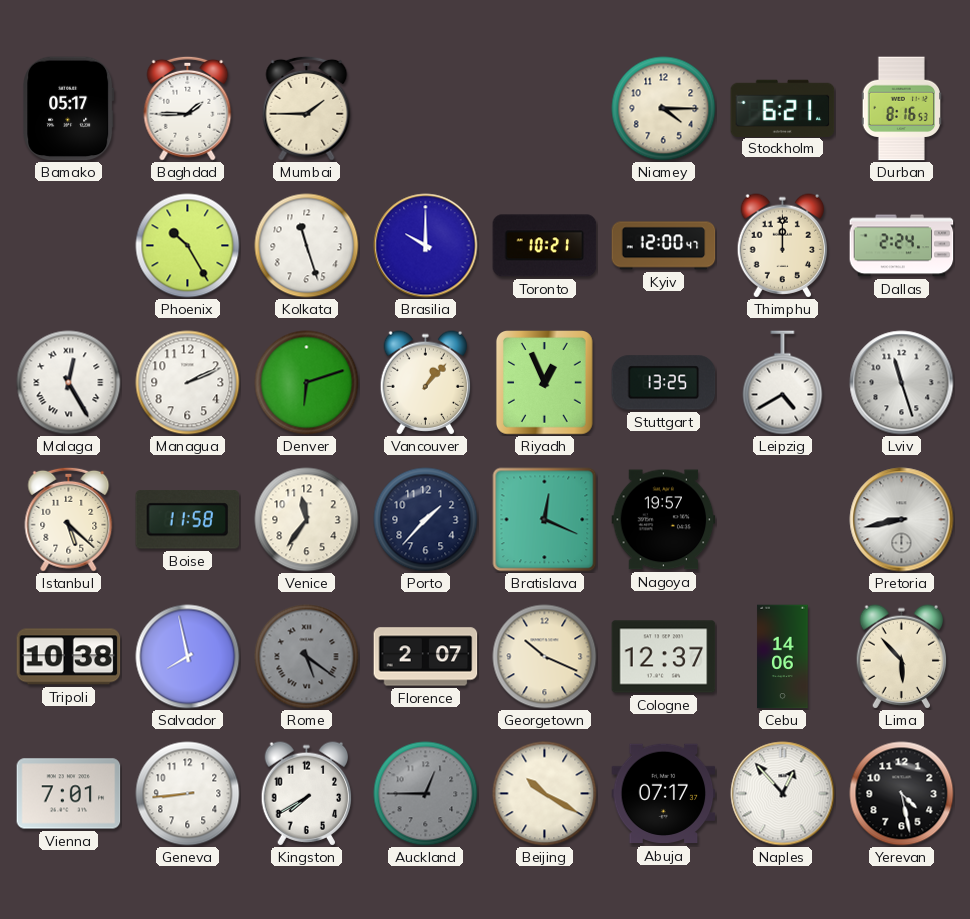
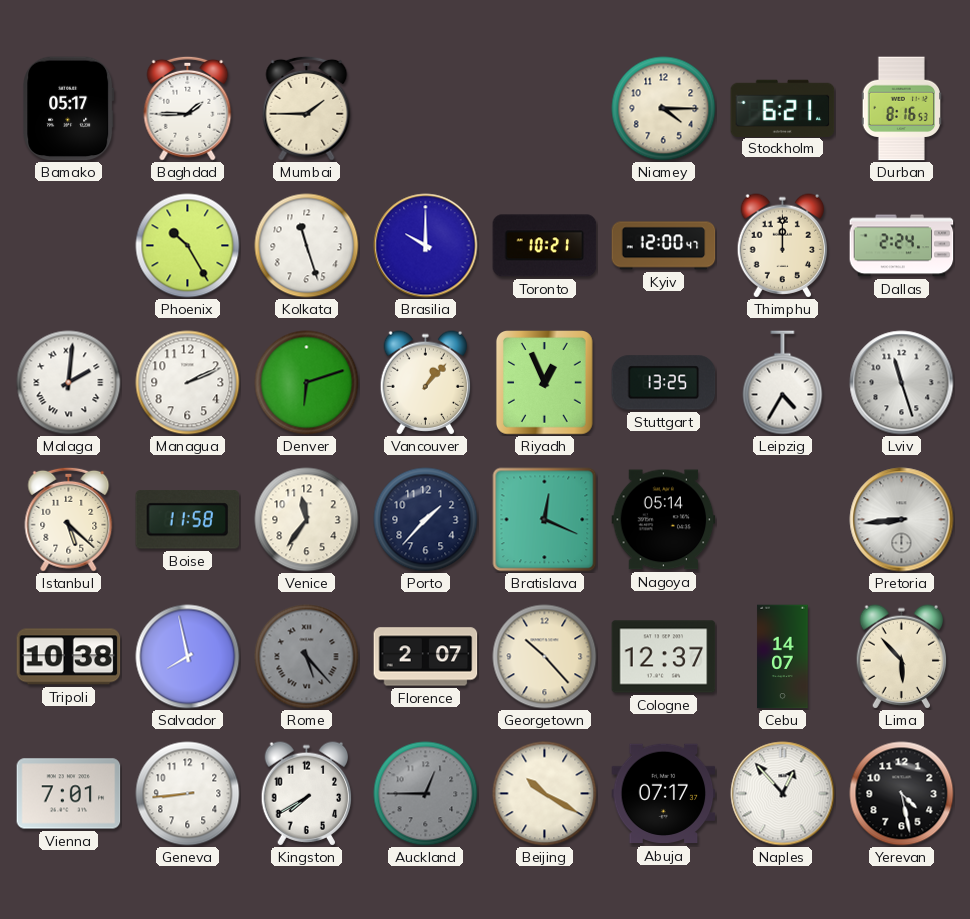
Malaga: 12:25 -> 2:01 (69, 383)
Leipzig: 4:40 -> 4:35 (783, 383)
Nagoya: 19:57 -> 05:14 (664, 520)
Pretoria: 8:43 -> 8:44 (902, 520)
Rome: 5:21 -> 5:23 (307, 657)
Georgetown: 10:19 -> 10:23 (545, 657)
Cebu: 14:06 -> 14:07 (783, 657)
